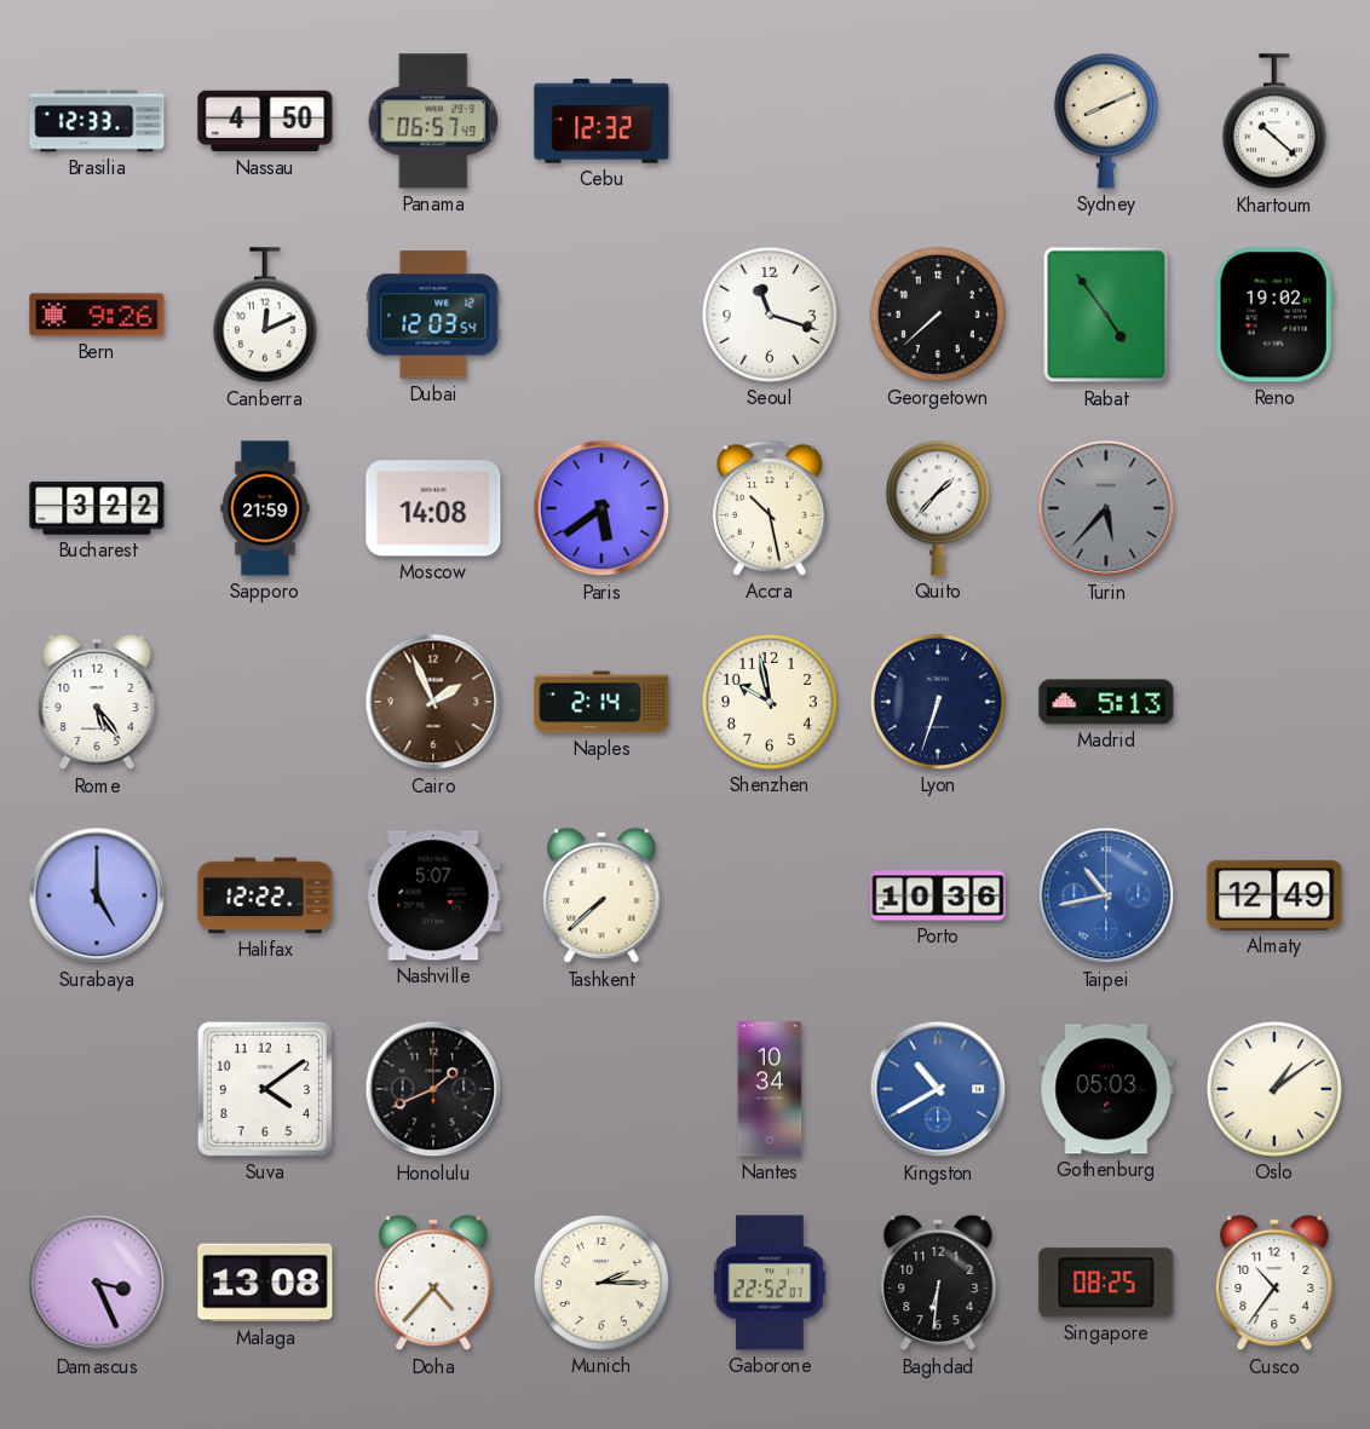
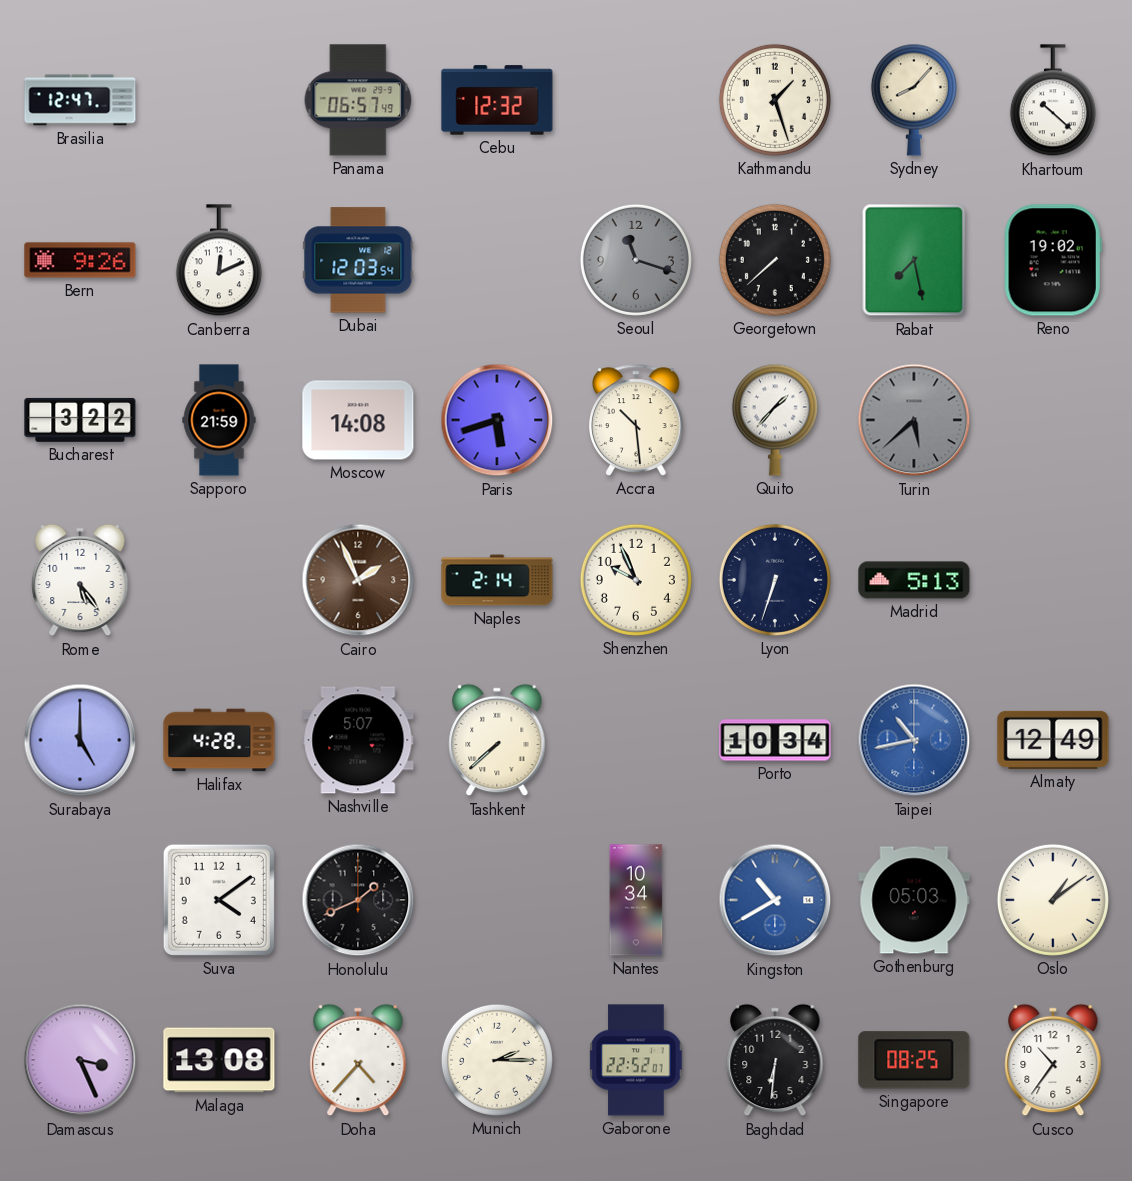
Brasilia: 12:33 -> 12:47 (80, 100)
Nassau: 4:50 -> none (265, 121)
Kathmandu: none -> 1:27 (775, 100)
Sydney: 8:11 -> 8:07 (914, 100)
Seoul dial: white -> grey (636, 260)
Rabat: 4:54 -> 7:28 (914, 260)
Paris: 5:39 -> 5:42 (497, 420)
Accra: 10:28 -> 10:29 (636, 420)
Turin: 5:37 -> 5:38 (914, 420)
Shenzhen: 9:58 -> 9:56 (636, 580)
Halifax: 12:22 -> 4:28 (219, 740)
Porto: 10:36 -> 10:34 (775, 740)
